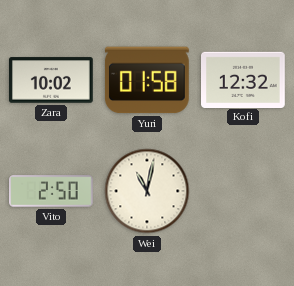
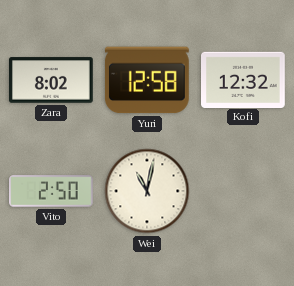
Zara: 10:02 -> 8:02 (52, 80)
Yuri: 01:58 -> 12:58 (147, 80)
